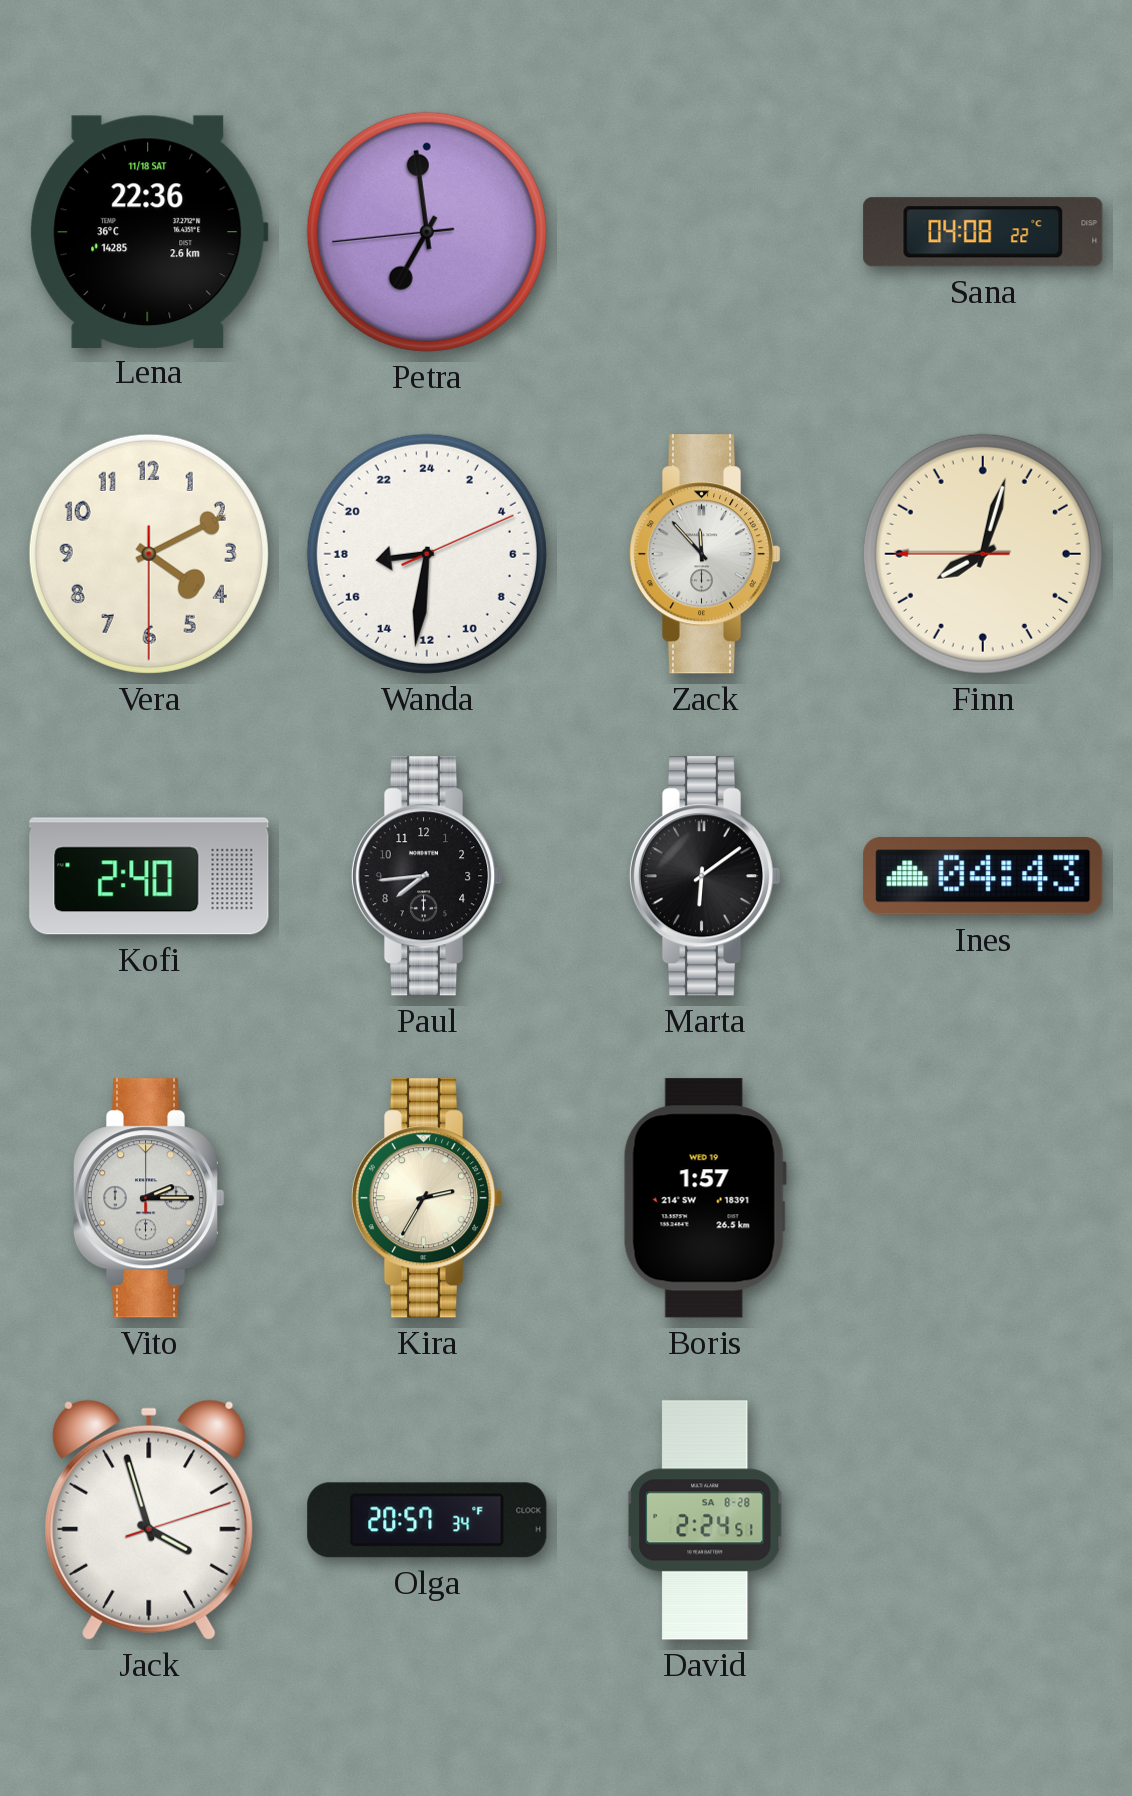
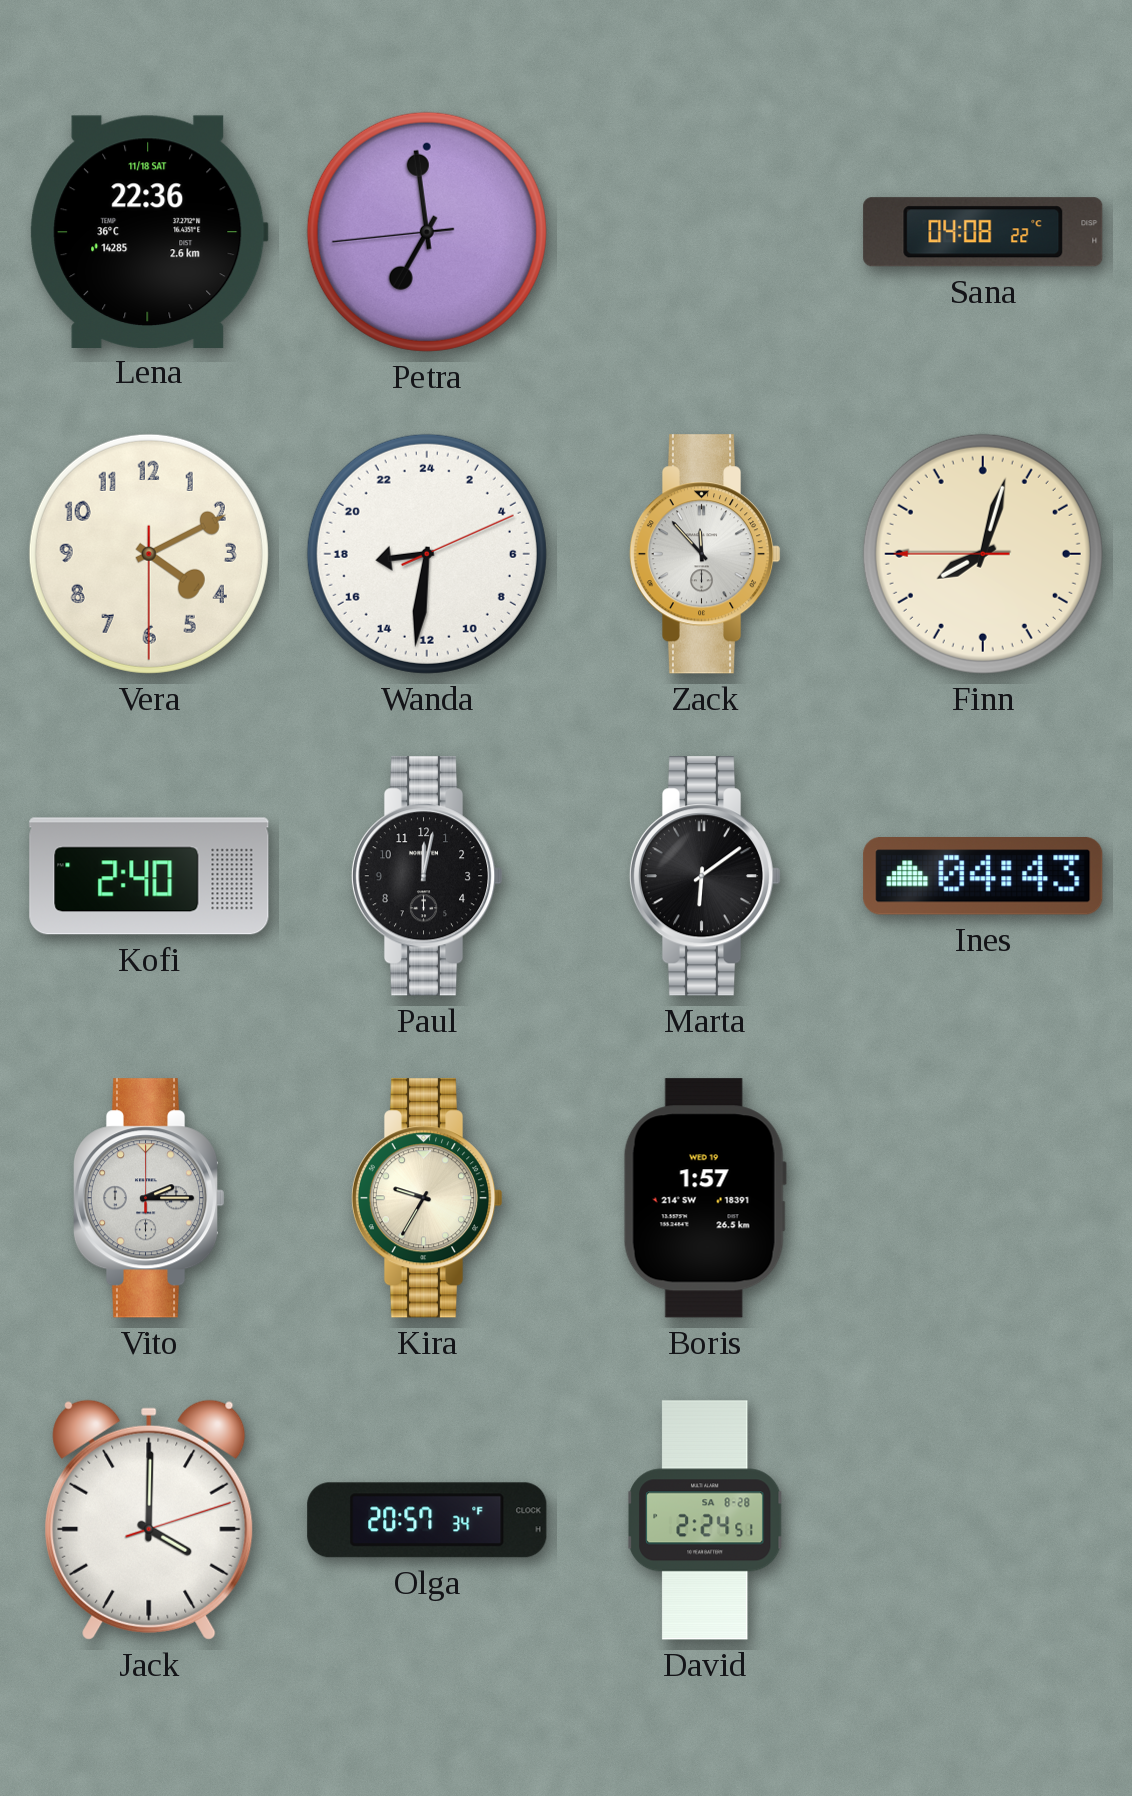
Paul: 7:44 -> 12:02 (427, 876)
Kira: 2:35 -> 9:35 (427, 1198)
Jack: 3:57 -> 4:00 (149, 1520)
